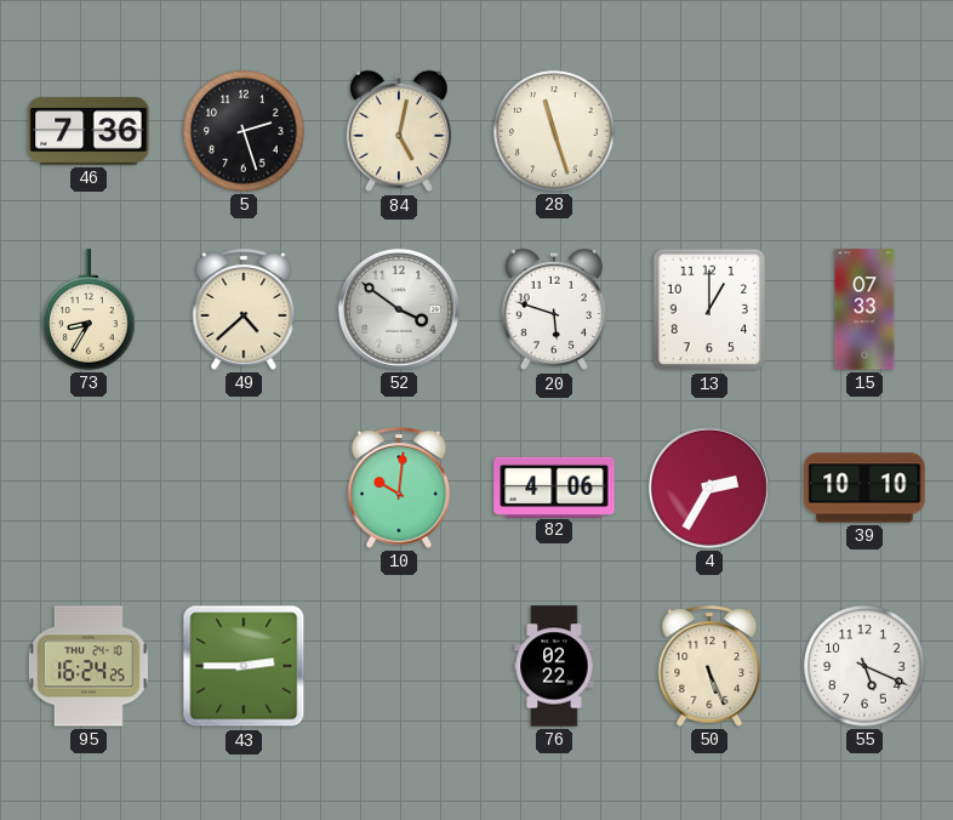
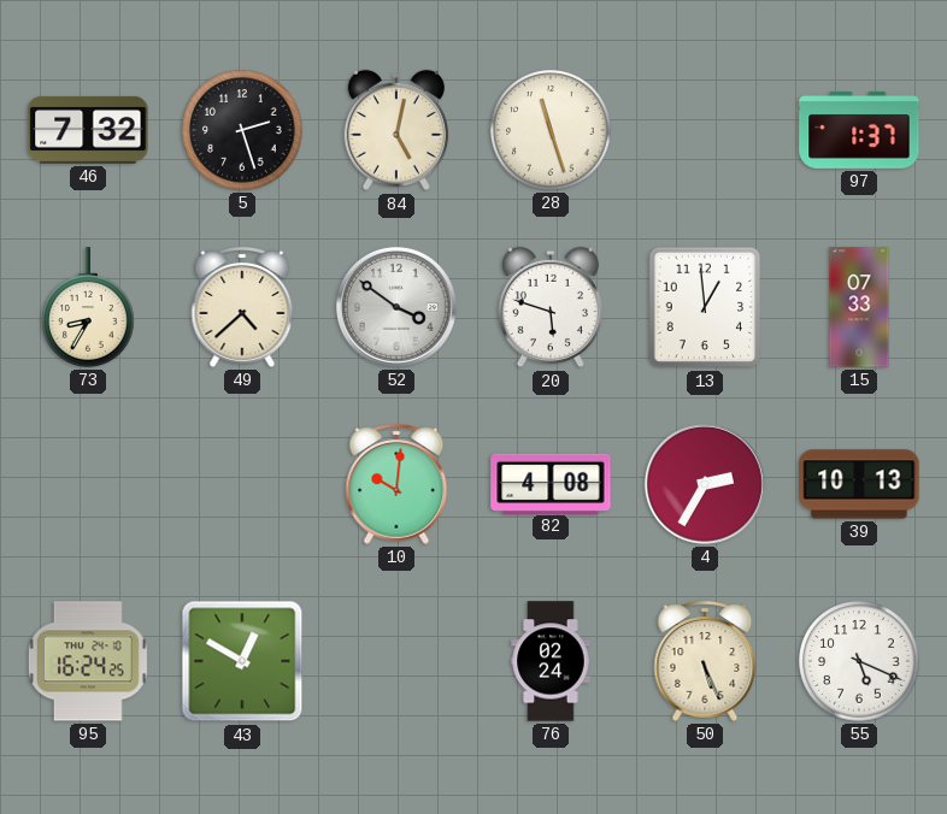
46: 7:36 -> 7:32 (88, 130)
97: none -> 1:37 (859, 130)
13: 1:00 -> 12:59 (705, 307)
82: 4:06 -> 4:08 (551, 483)
39: 10:10 -> 10:13 (859, 484)
43: 2:45 -> 12:50 (242, 661)
76: 02:22 -> 02:24 (551, 661)
